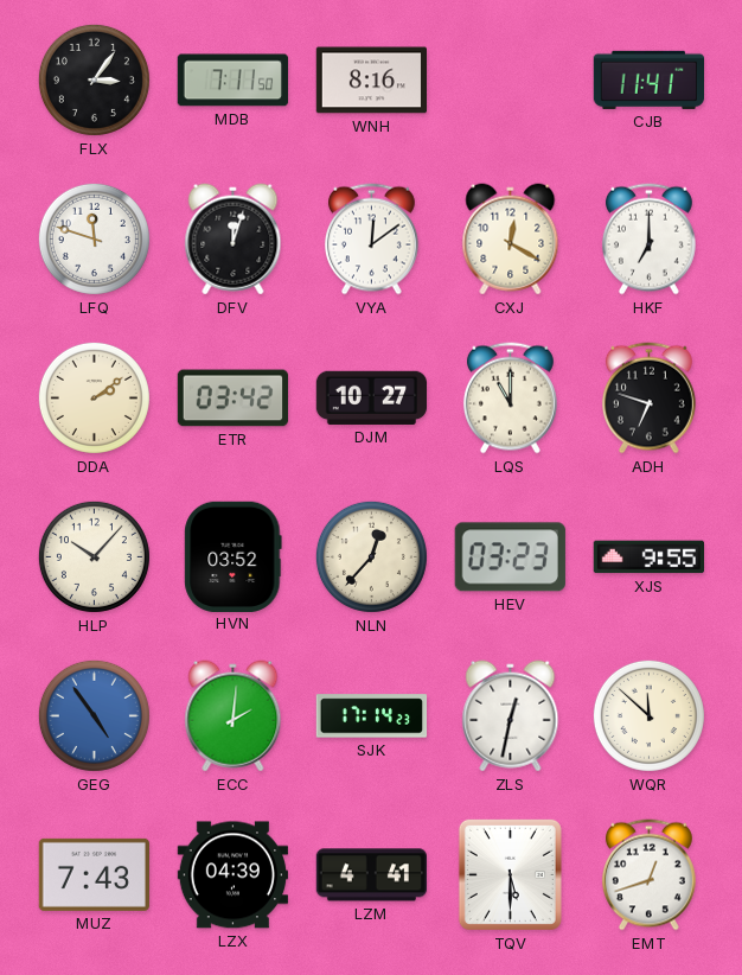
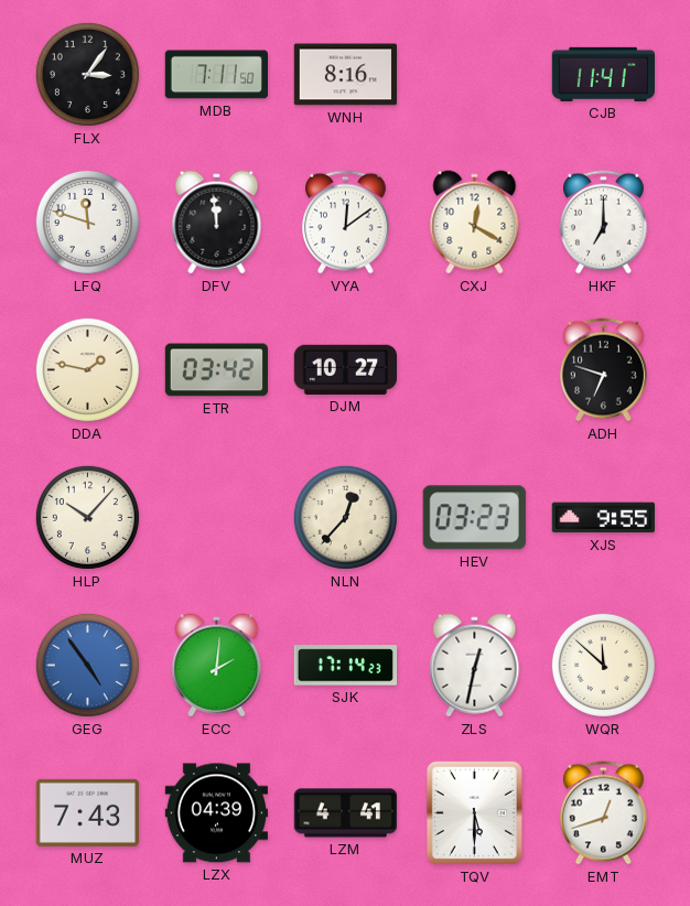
DFV: 12:03 -> 11:59 (217, 223)
DDA: 2:09 -> 1:47 (87, 369)
LQS: 11:00 -> none (510, 399)
HVN: 03:52 -> none (234, 556)
